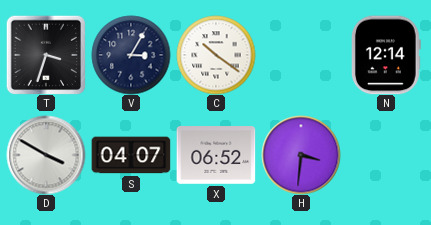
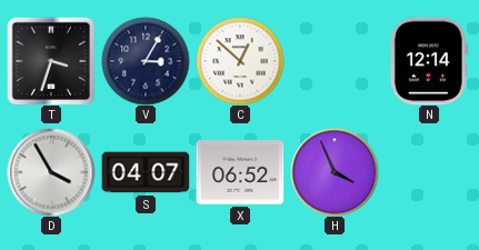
C: 10:21 -> 12:52 (240, 61)
D: 3:50 -> 3:55 (51, 172)
H: 3:31 -> 3:56 (335, 172)
